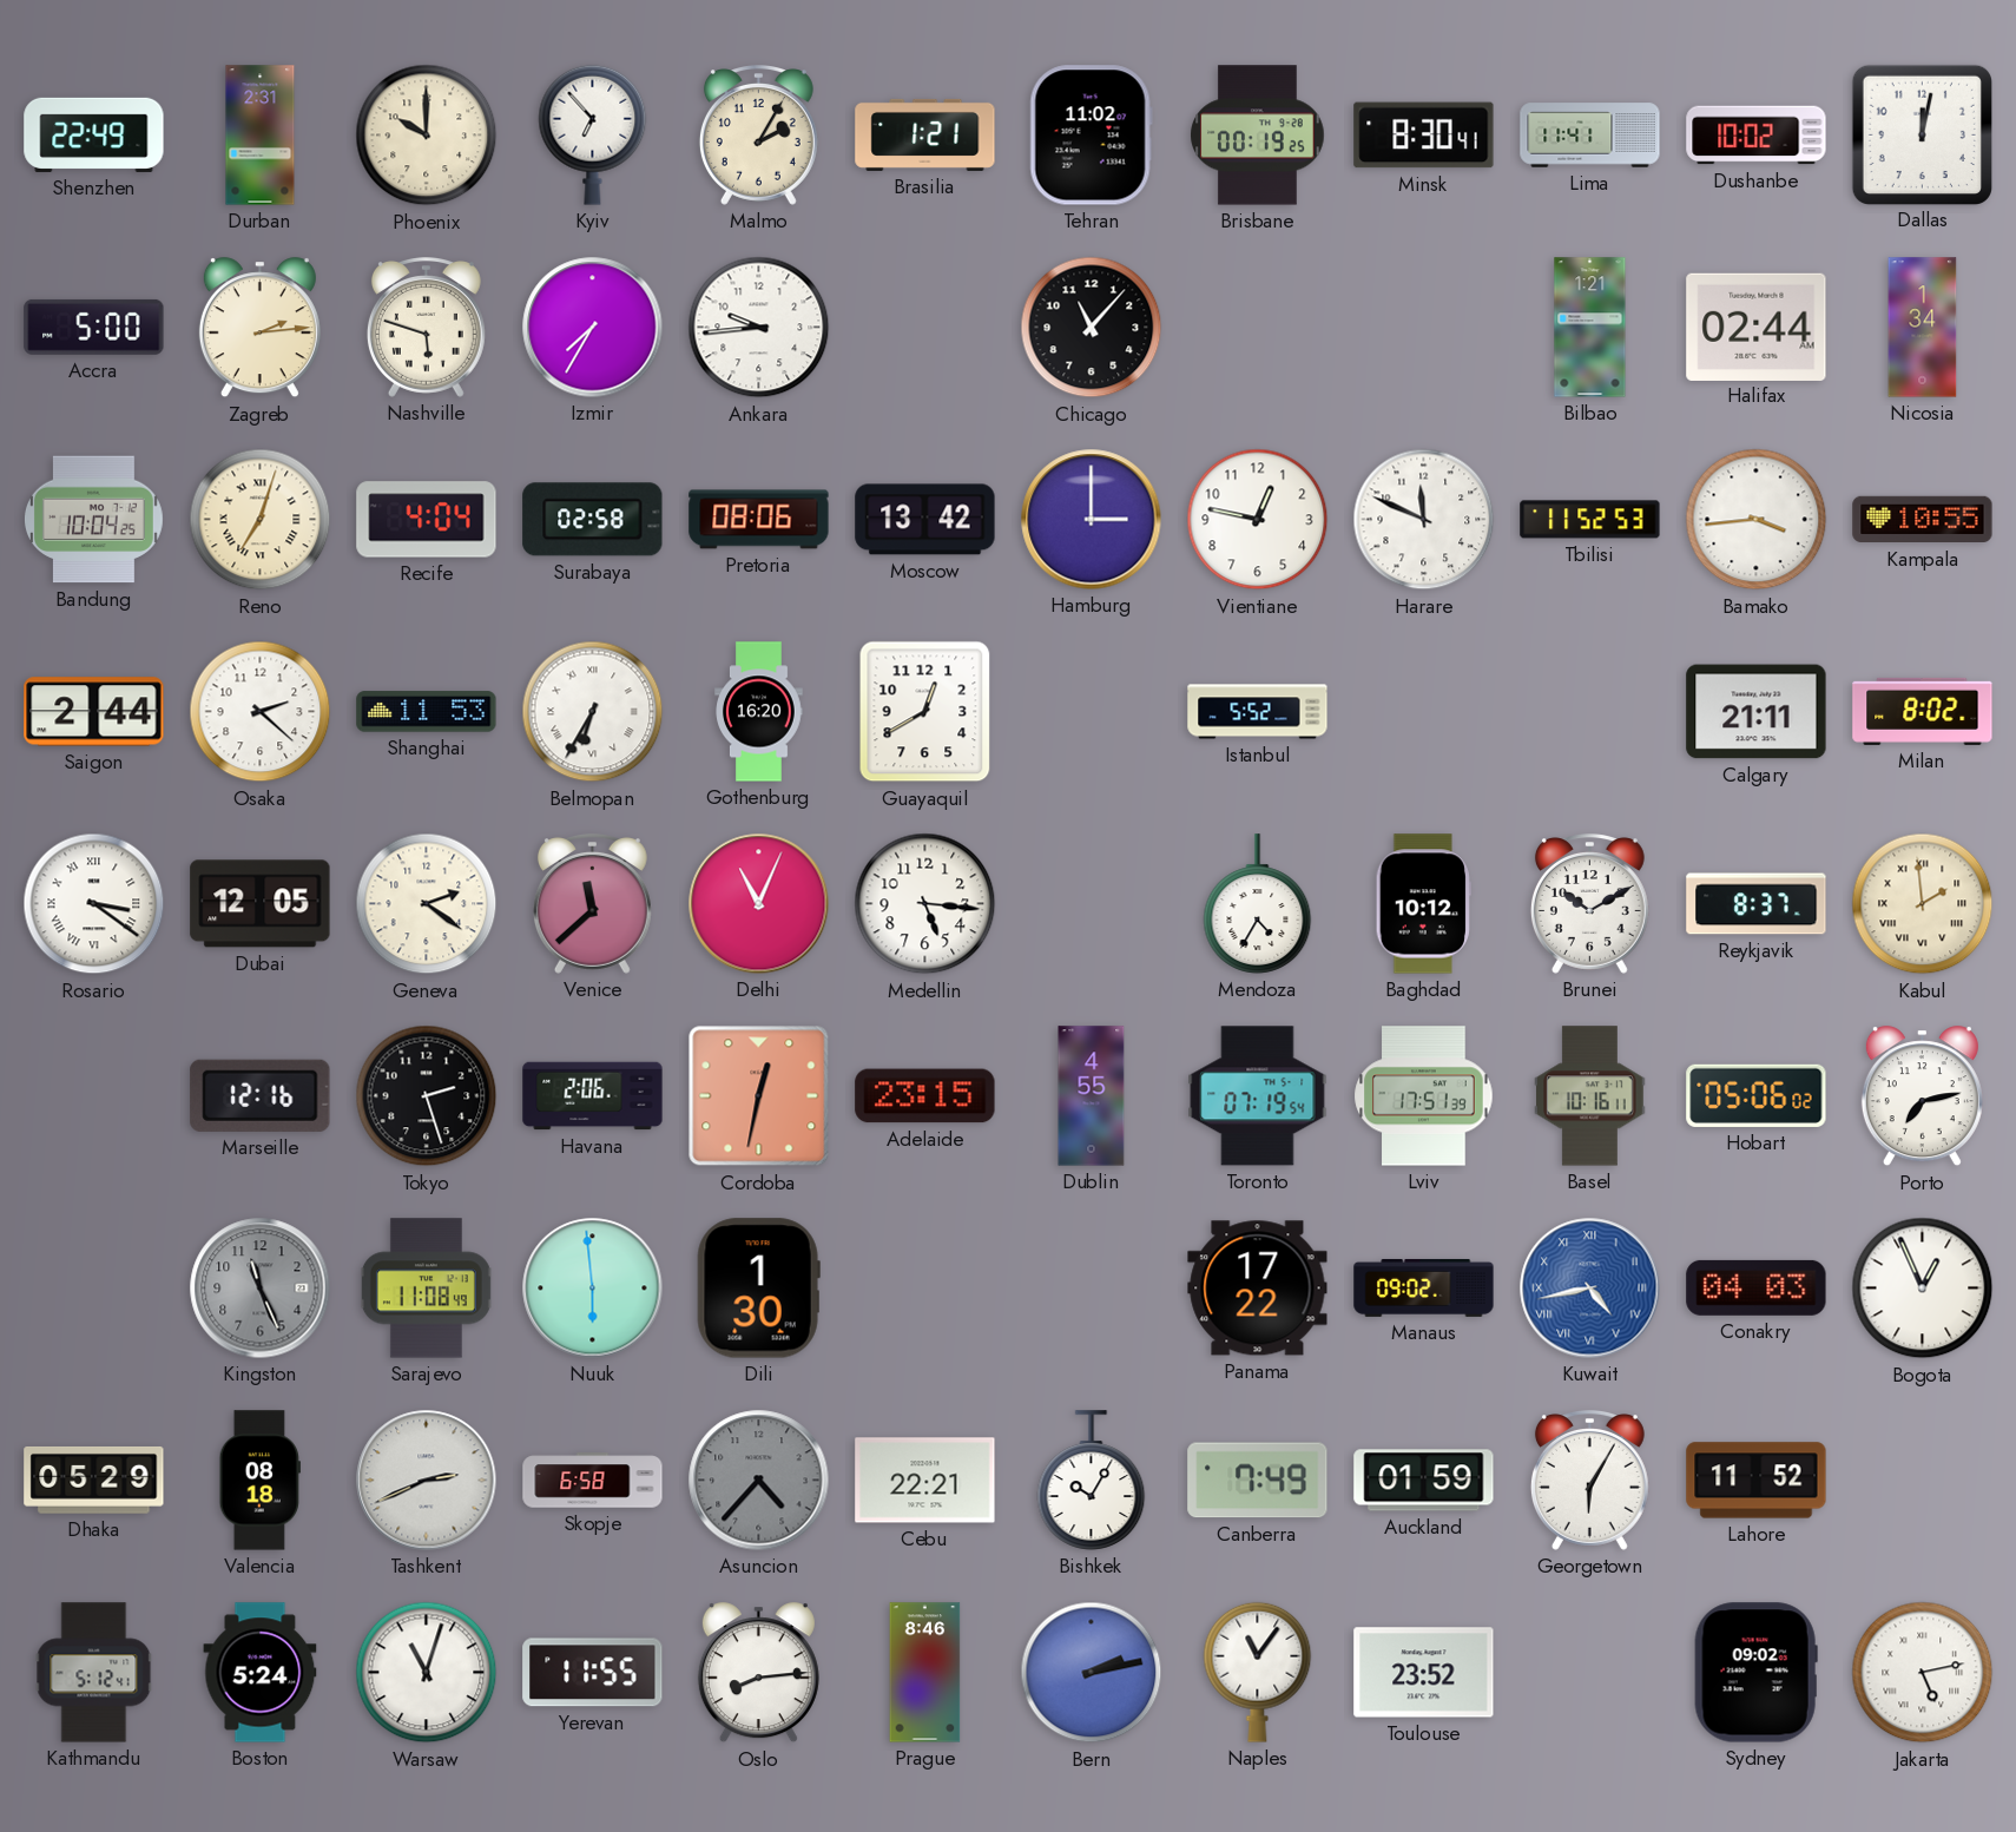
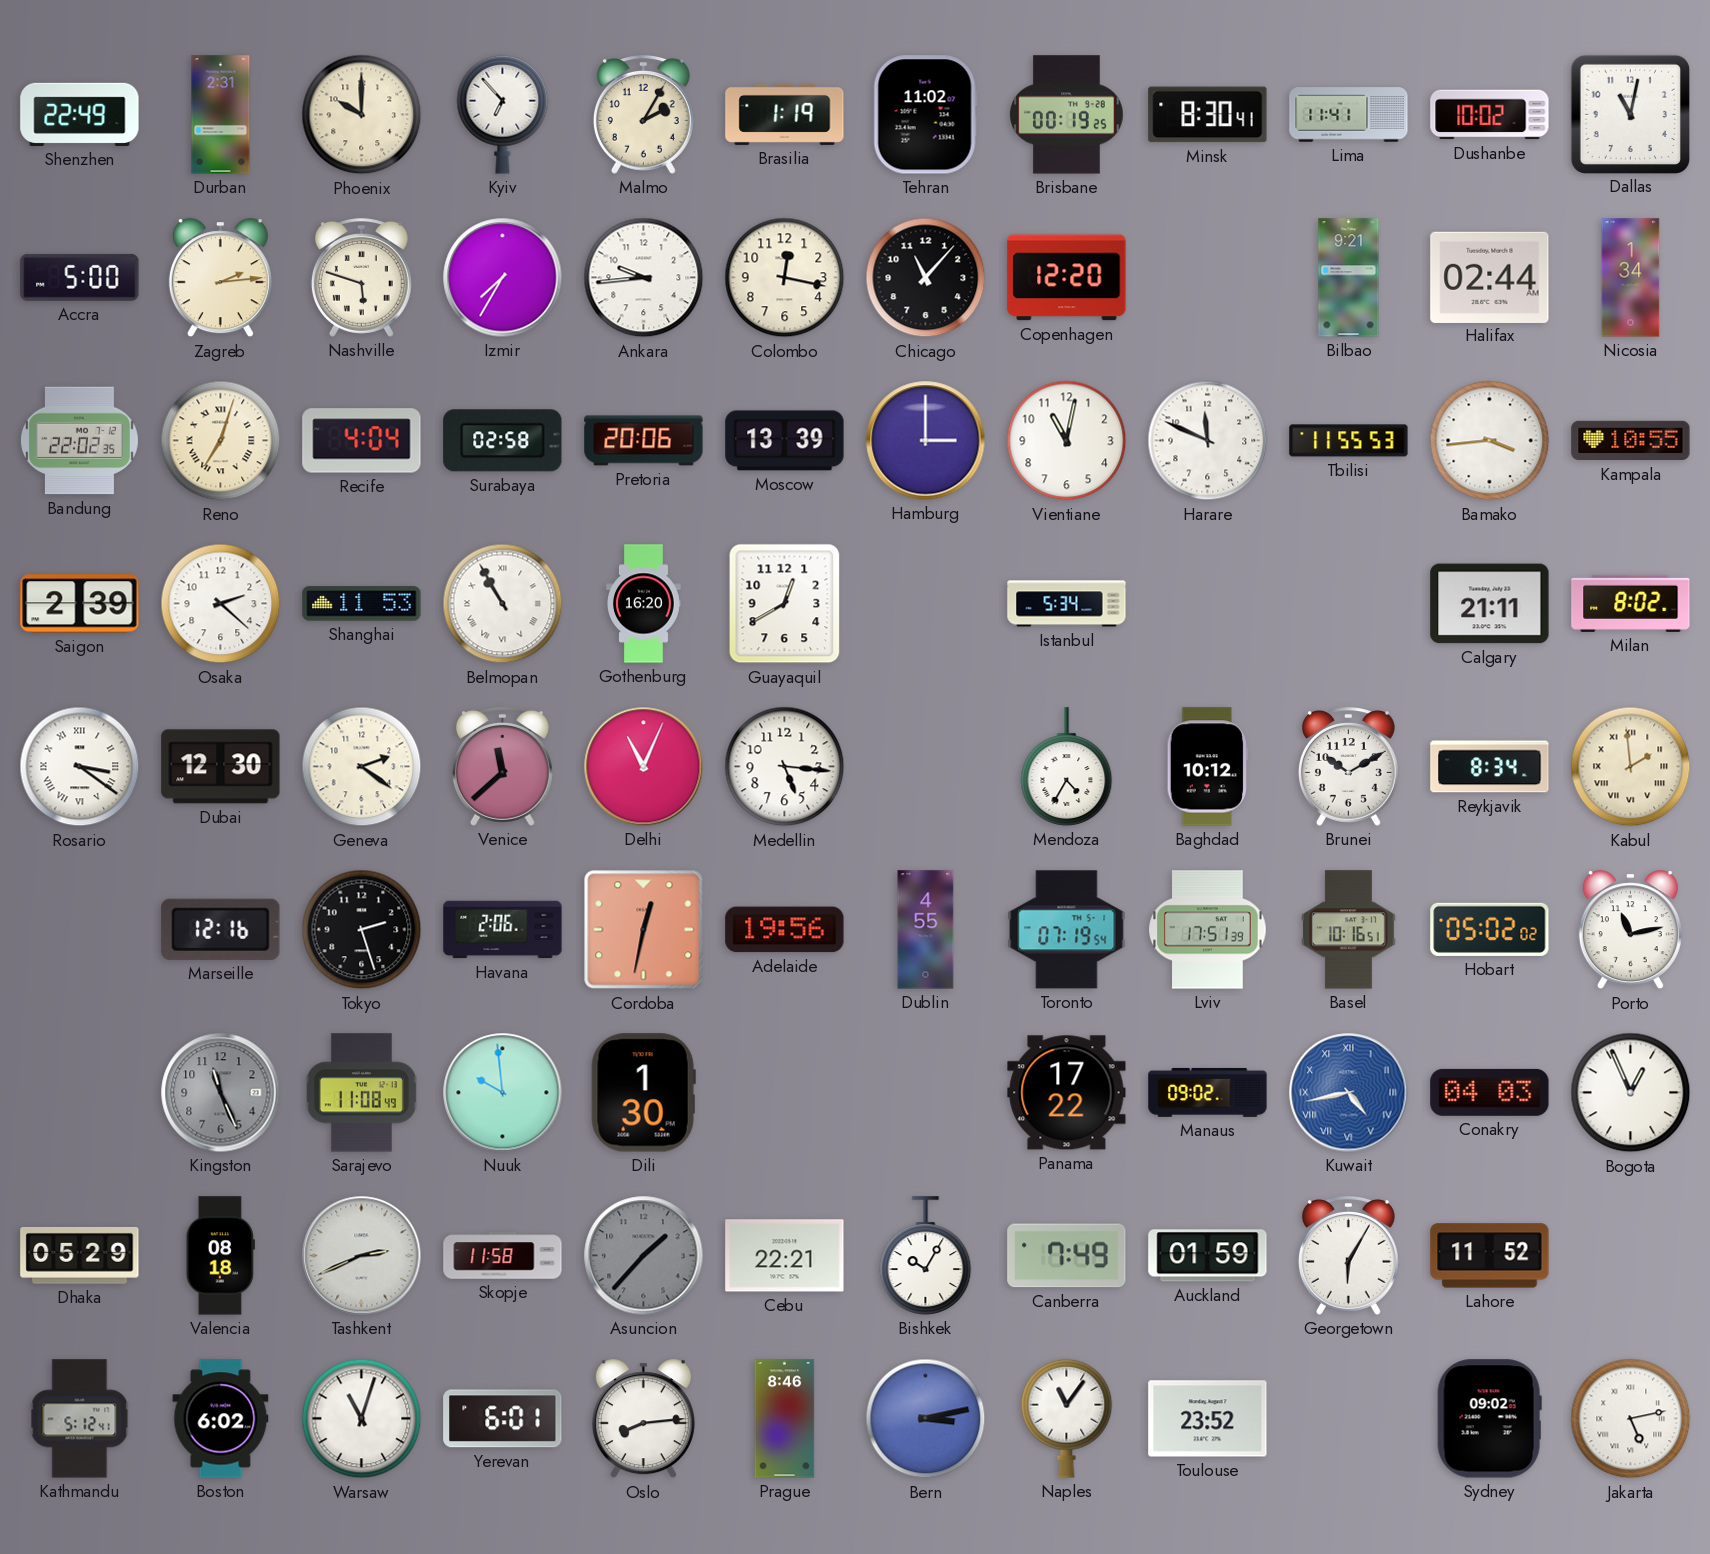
Brasilia: 1:21 -> 1:19 (785, 114)
Dallas: 12:02 -> 11:02 (1630, 114)
Colombo: none -> 12:17 (785, 278)
Copenhagen: none -> 12:20 (1067, 278)
Bilbao: 1:21 -> 9:21 (1349, 278)
Bandung: 10:04 -> 22:02 (79, 441)
Pretoria: 08:06 -> 20:06 (644, 441)
Moscow: 13:42 -> 13:39 (785, 441)
Vientiane: 12:47 -> 11:02 (1067, 441)
Tbilisi: 11:52 -> 11:55 (1349, 441)
Saigon: 2:44 -> 2:39 (80, 604)
Belmopan: 6:35 -> 10:55 (503, 604)
Istanbul: 5:52 -> 5:34 (1067, 604)
Dubai: 12:05 -> 12:30 (221, 767)
Reykjavik: 8:37 -> 8:34 (1490, 767)
Adelaide: 23:15 -> 19:56 (785, 930)
Basel: 10:16:11 -> 10:16:51 (1349, 930)
Hobart: 05:06 -> 05:02 (1490, 929)
Porto: 7:13 -> 11:13 (1630, 930)
Nuuk: 5:59 -> 9:59 (503, 1093)
Skopje: 6:58 -> 11:58 (503, 1256)
Asuncion: 4:37 -> 1:37 (644, 1256)
Boston: 5:24 -> 6:02 (221, 1419)
Yerevan: 11:55 -> 6:01 (503, 1419)
Bern: 2:13 -> 3:13 (926, 1419)
